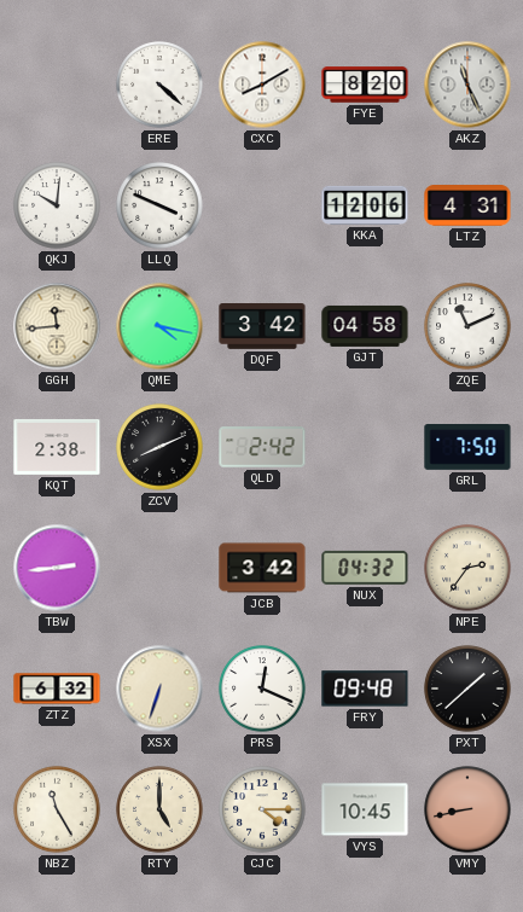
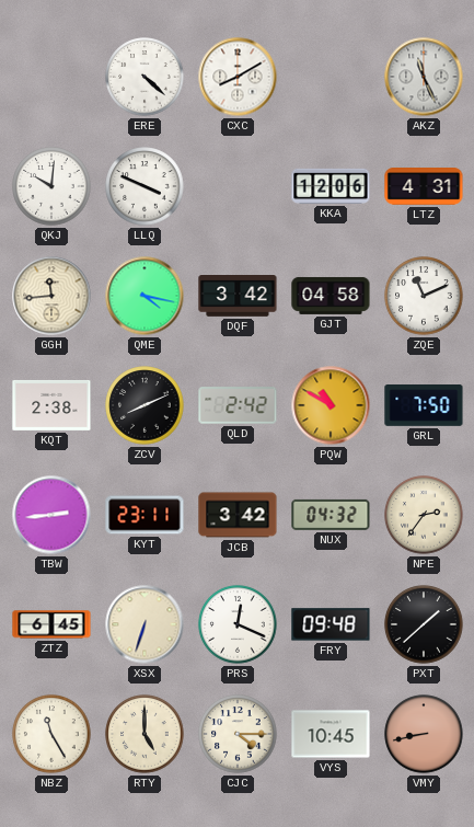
FYE: 8:20 -> none (365, 85)
PQW: none -> 10:50 (331, 405)
KYT: none -> 23:11 (144, 515)
ZTZ: 6:32 -> 6:45 (51, 624)
